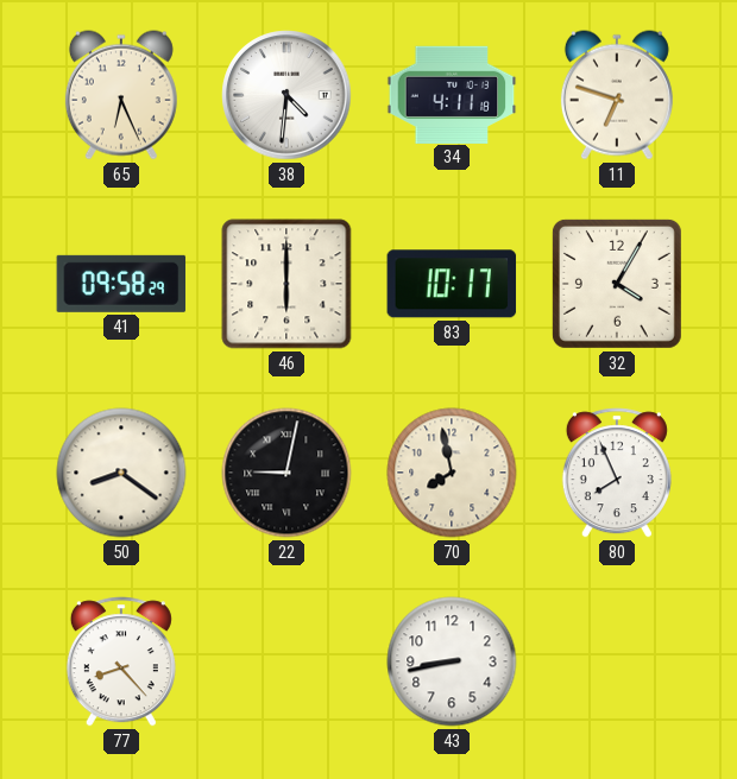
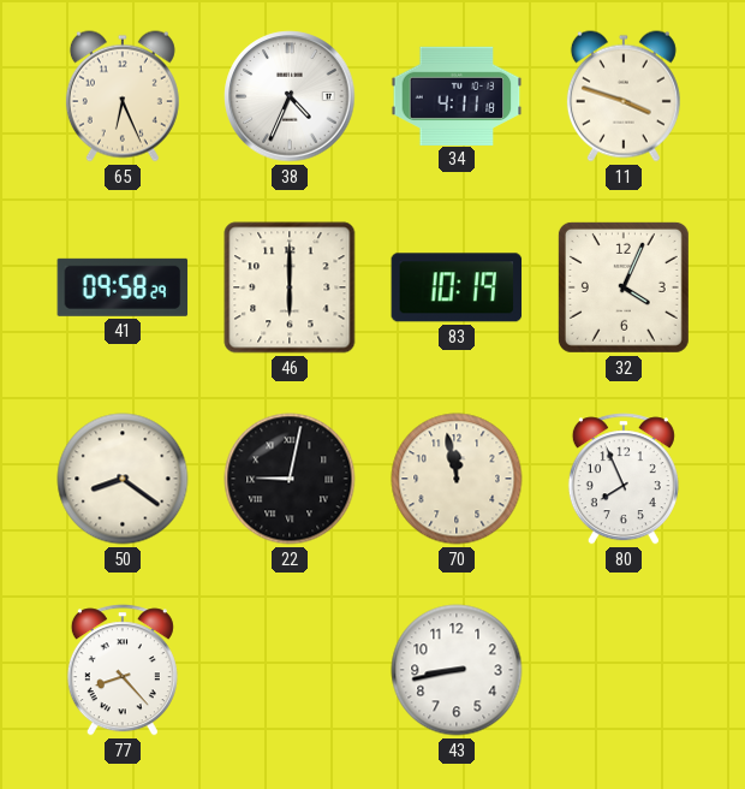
38: 4:31 -> 4:34 (290, 96)
11: 6:48 -> 3:48 (624, 96)
83: 10:17 -> 10:19 (457, 287)
32: 4:05 -> 4:04 (624, 287)
70: 7:58 -> 11:58 (457, 479)
